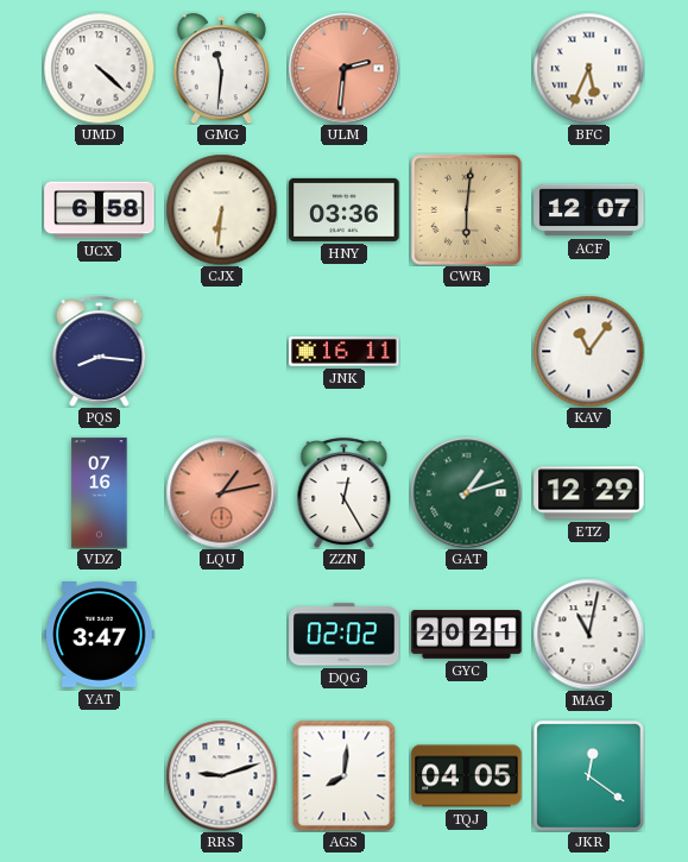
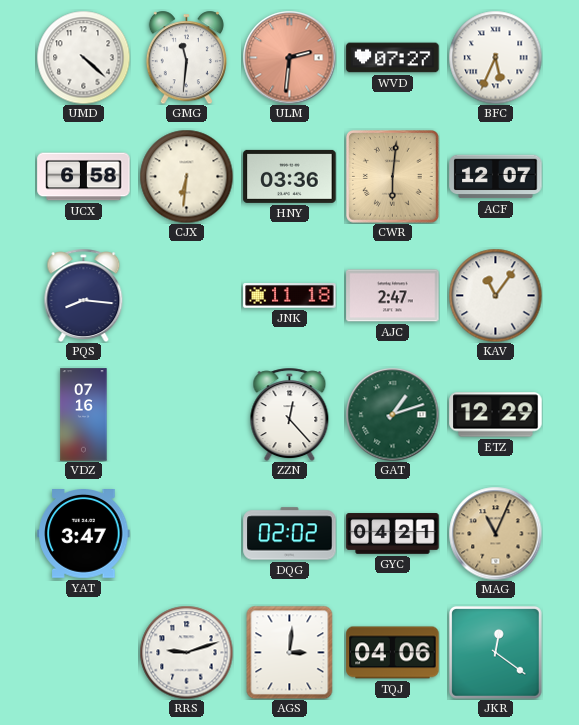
WVD: none -> 07:27 (393, 58)
JNK: 16:11 -> 11:18 (290, 296)
AJC: none -> 2:47 (393, 296)
LQU: 1:13 -> none (221, 492)
ZZN: 12:25 -> 12:23 (290, 414)
GYC: 20:21 -> 04:21 (393, 534)
MAG: 11:02 -> 11:04 (495, 533)
MAG dial: white -> champagne (495, 533)
AGS: 8:01 -> 3:01 (290, 652)
TQJ: 04:05 -> 04:06 (393, 653)
